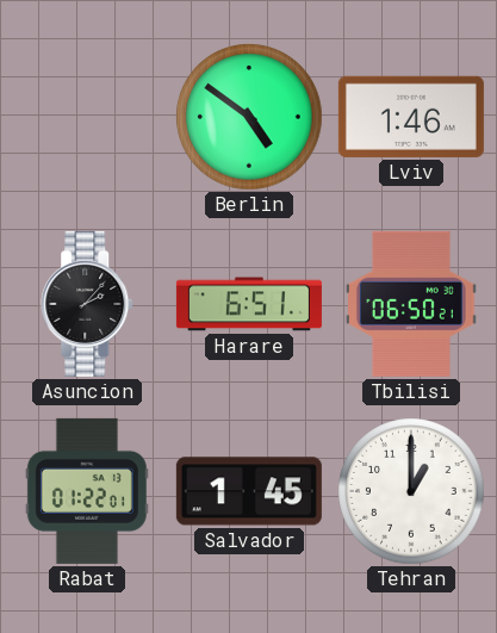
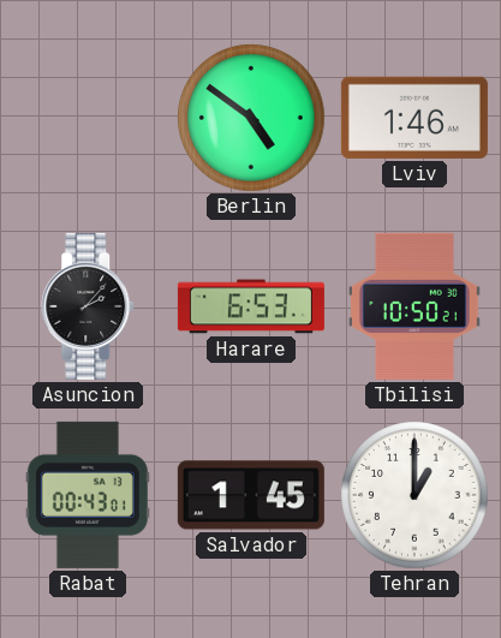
Harare: 6:51 -> 6:53 (251, 306)
Tbilisi: 06:50 -> 10:50 (414, 306)
Rabat: 01:22 -> 00:43 (88, 495)
